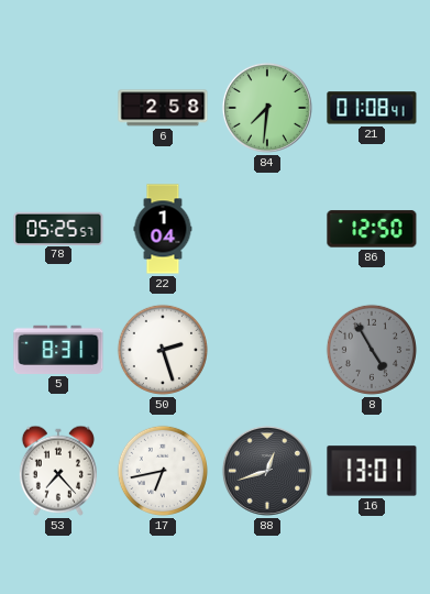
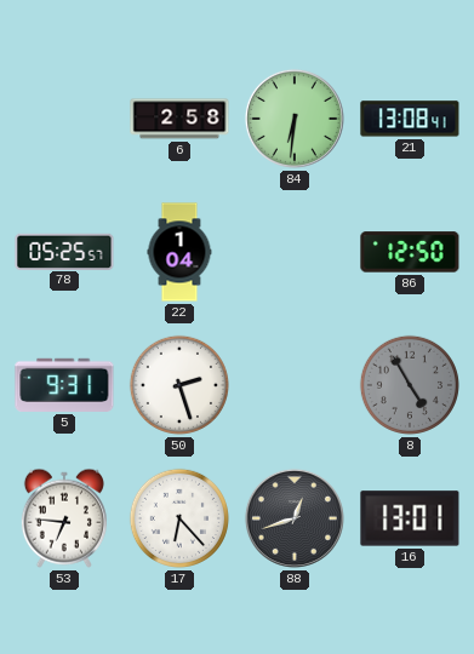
84: 7:31 -> 6:31 (295, 119)
21: 01:08 -> 13:08 (410, 119)
5: 8:31 -> 9:31 (64, 385)
53: 7:23 -> 6:46 (64, 518)
17: 6:43 -> 6:23 (179, 518)
